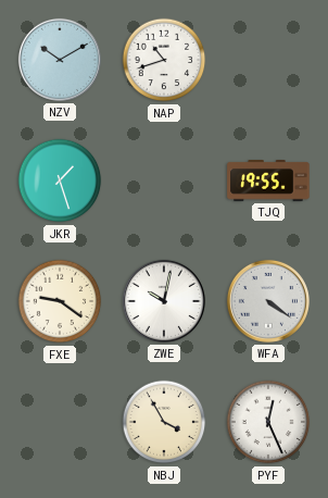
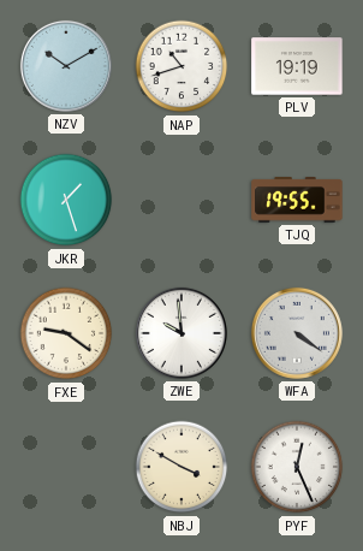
PLV: none -> 19:19 (297, 66)
ZWE: 10:02 -> 9:59 (181, 333)
NBJ: 3:55 -> 3:50 (181, 467)
